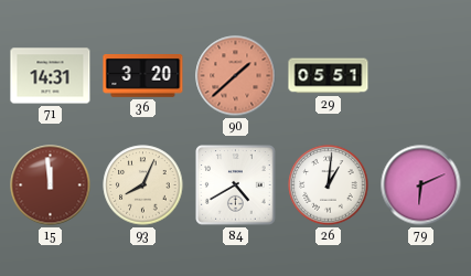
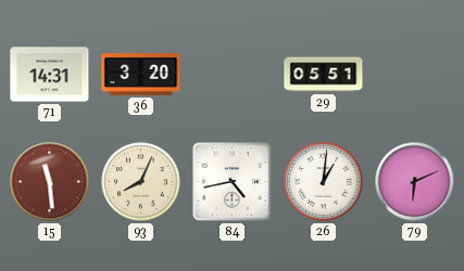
90: 1:38 -> none (236, 76)
15: 11:59 -> 11:29 (50, 182)
84: 4:40 -> 4:43 (233, 182)
